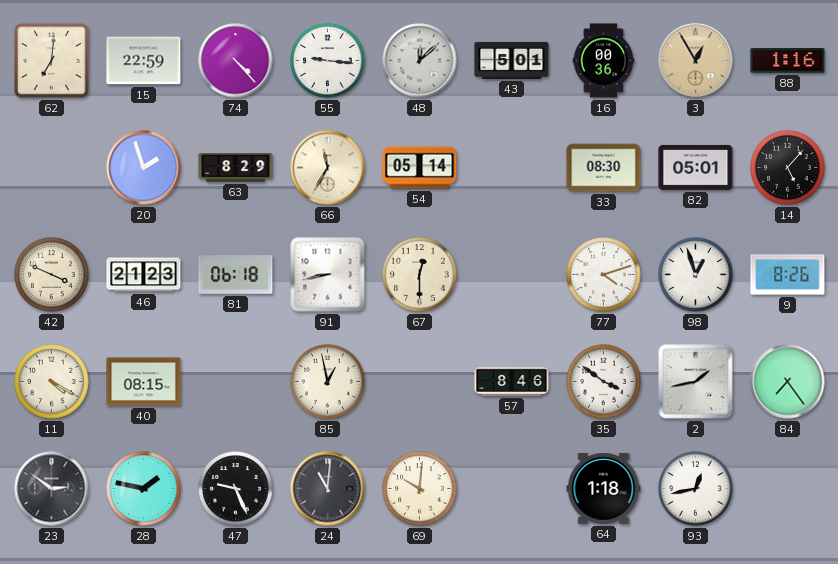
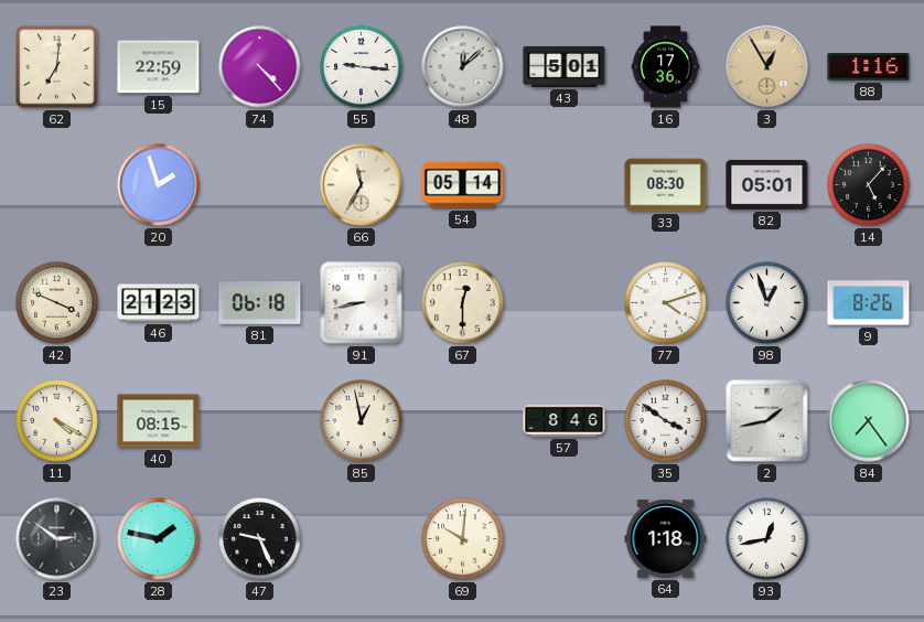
16: 00:36 -> 17:36 (666, 67)
63: 8:29 -> none (236, 168)
24: 11:01 -> none (328, 489)
